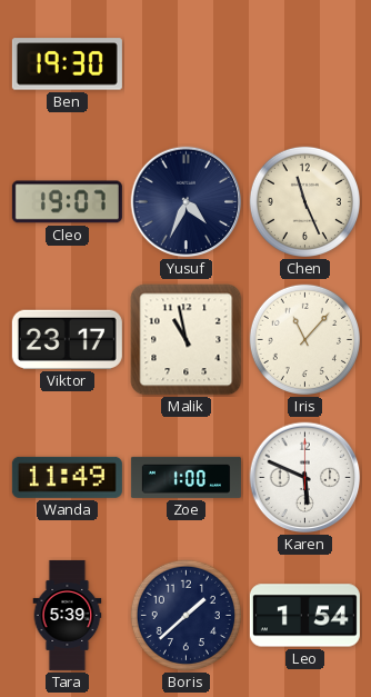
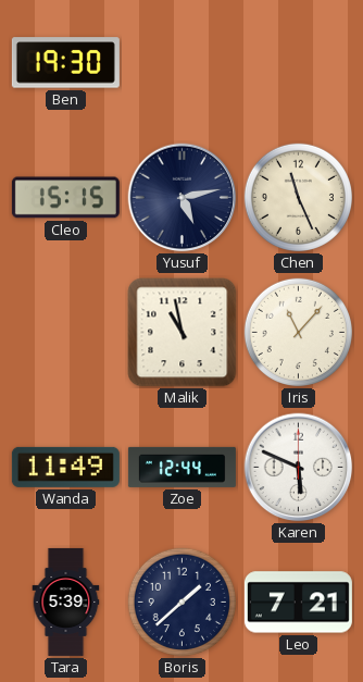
Cleo: 19:07 -> 15:15 (65, 198)
Yusuf: 4:34 -> 5:13 (183, 198)
Viktor: 23:17 -> none (67, 339)
Zoe: 1:00 -> 12:44 (181, 467)
Leo: 1:54 -> 7:21 (298, 603)
